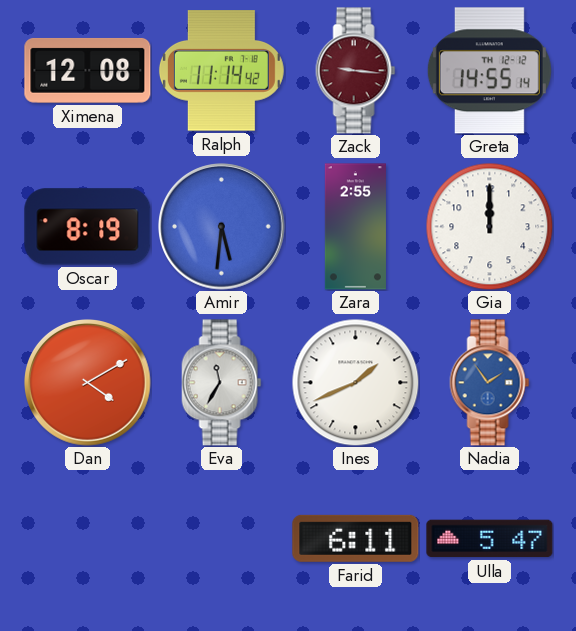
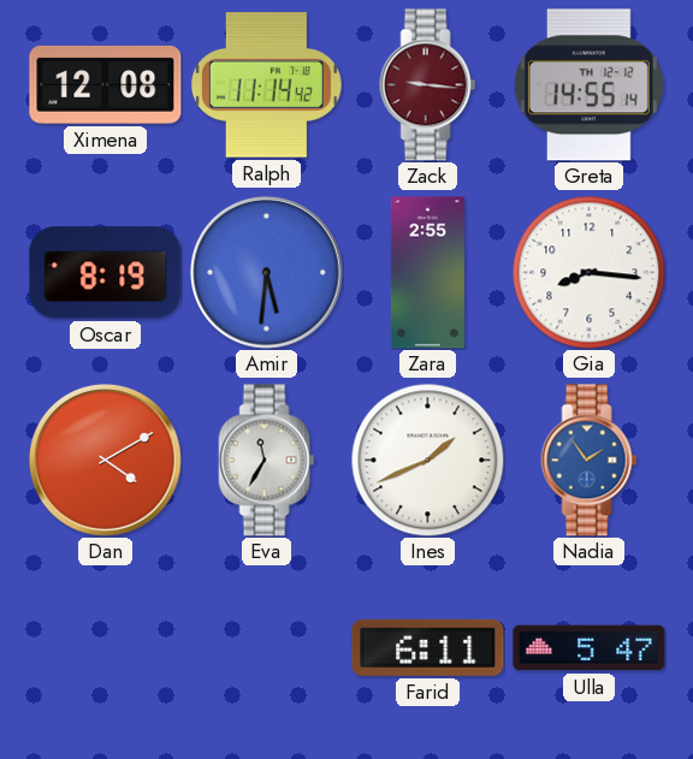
Gia: 12:00 -> 8:16 (588, 272)
